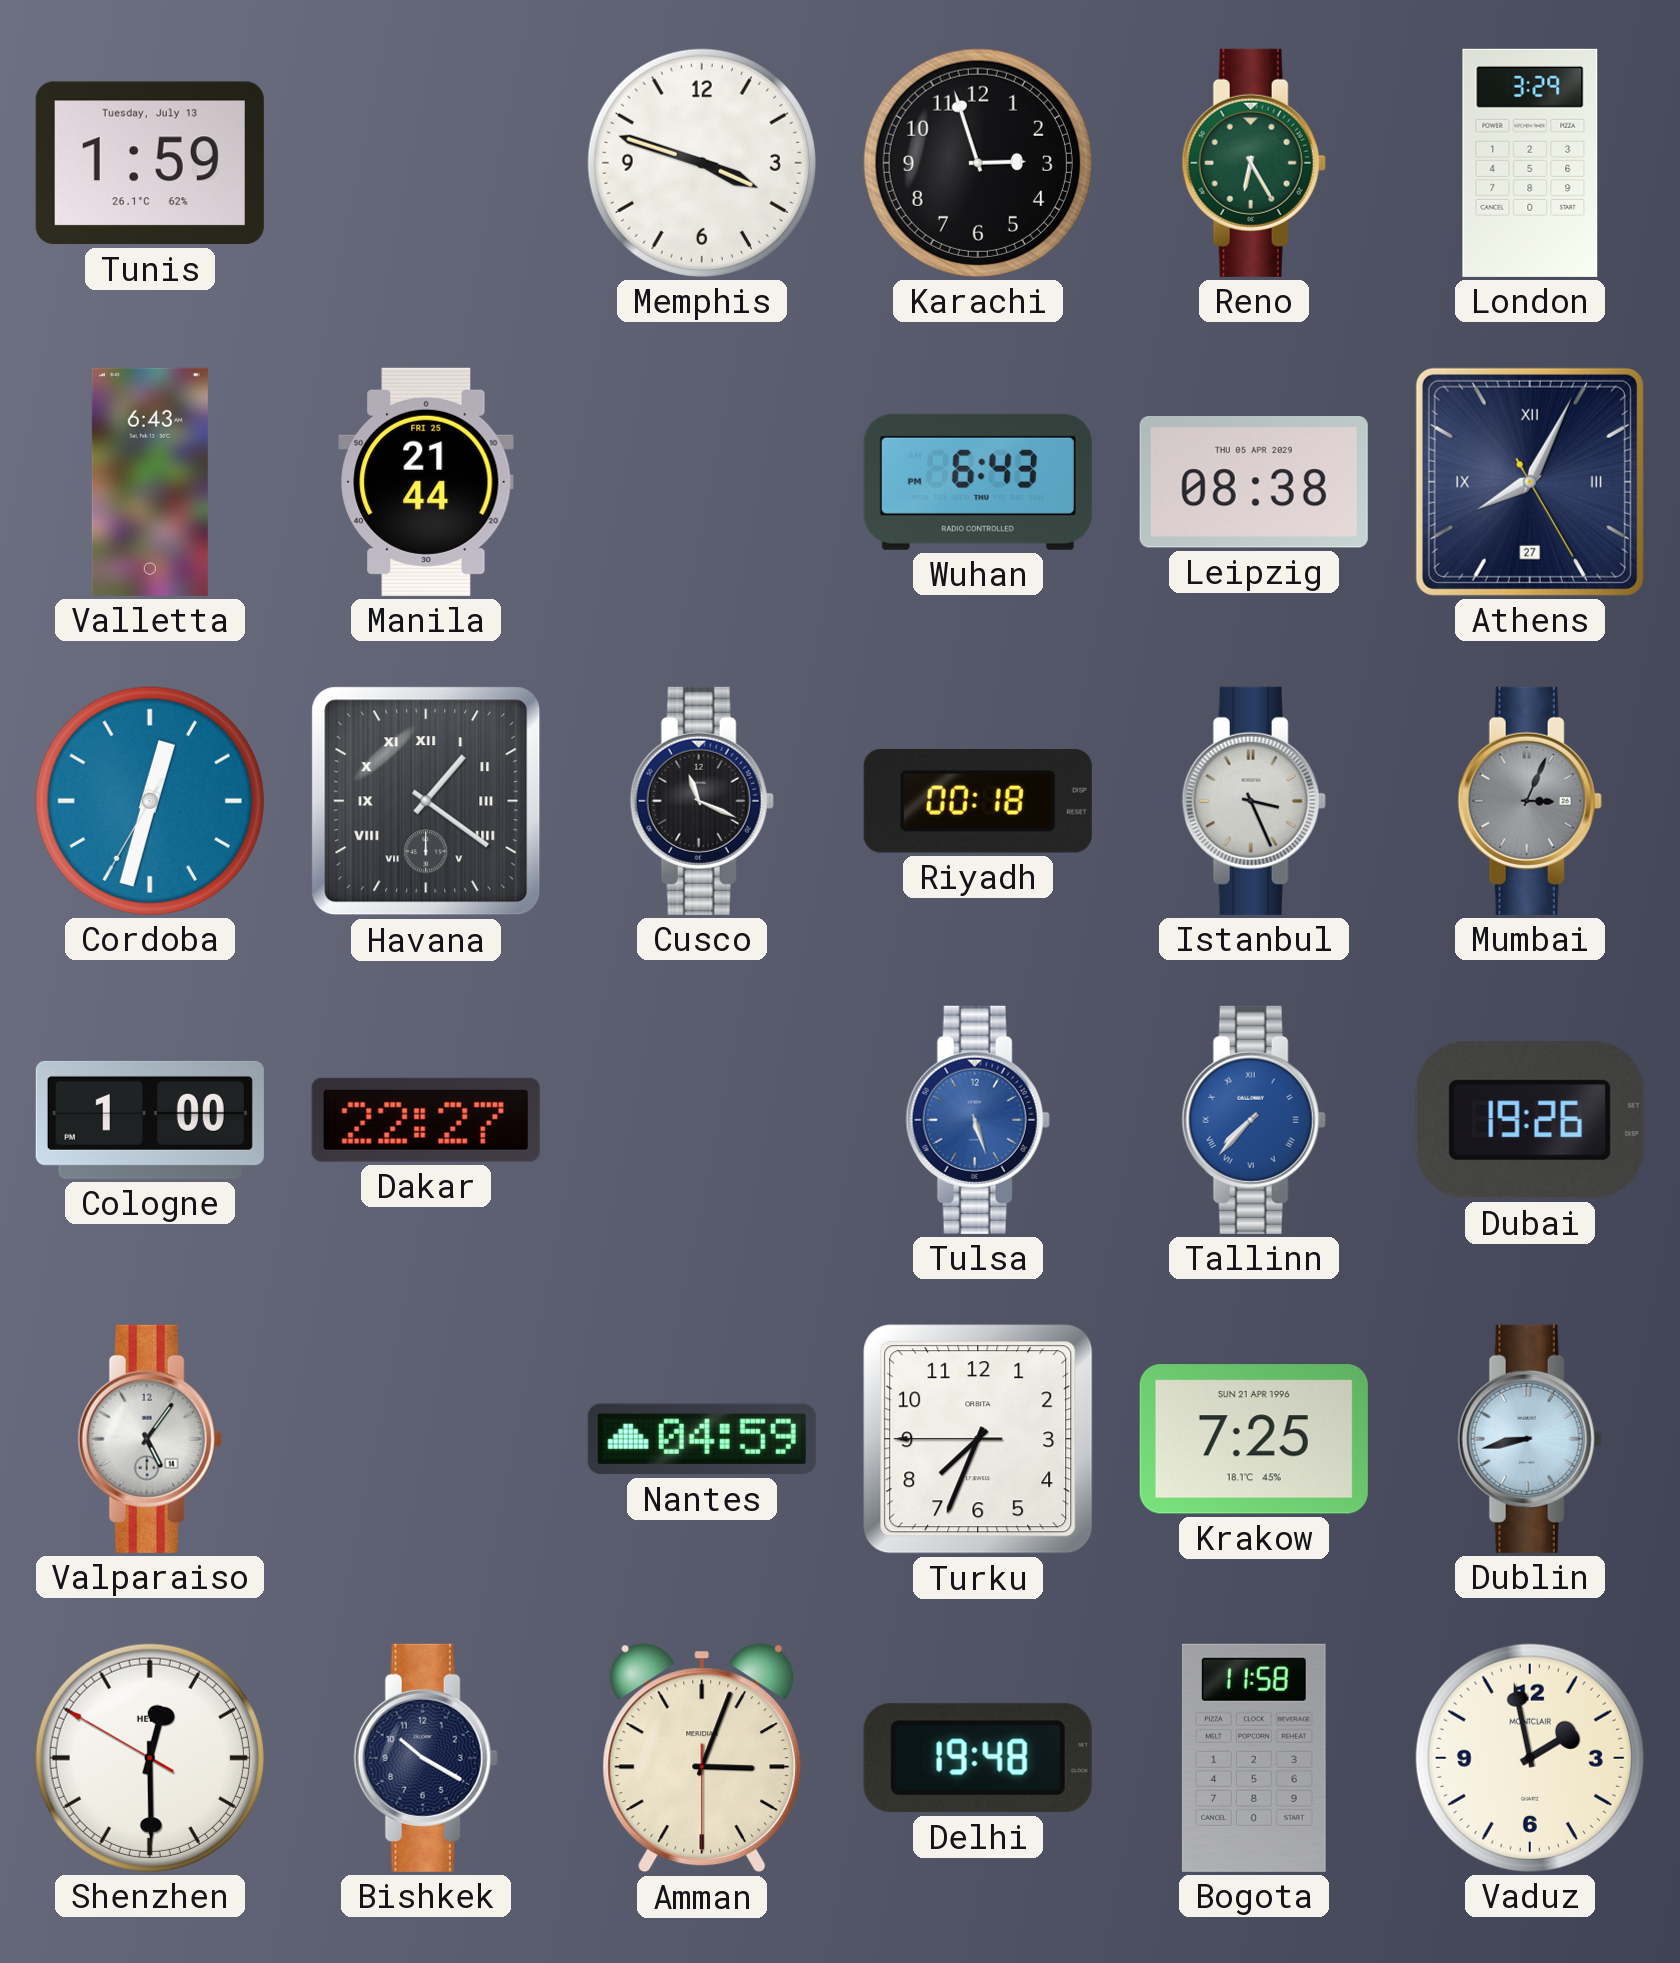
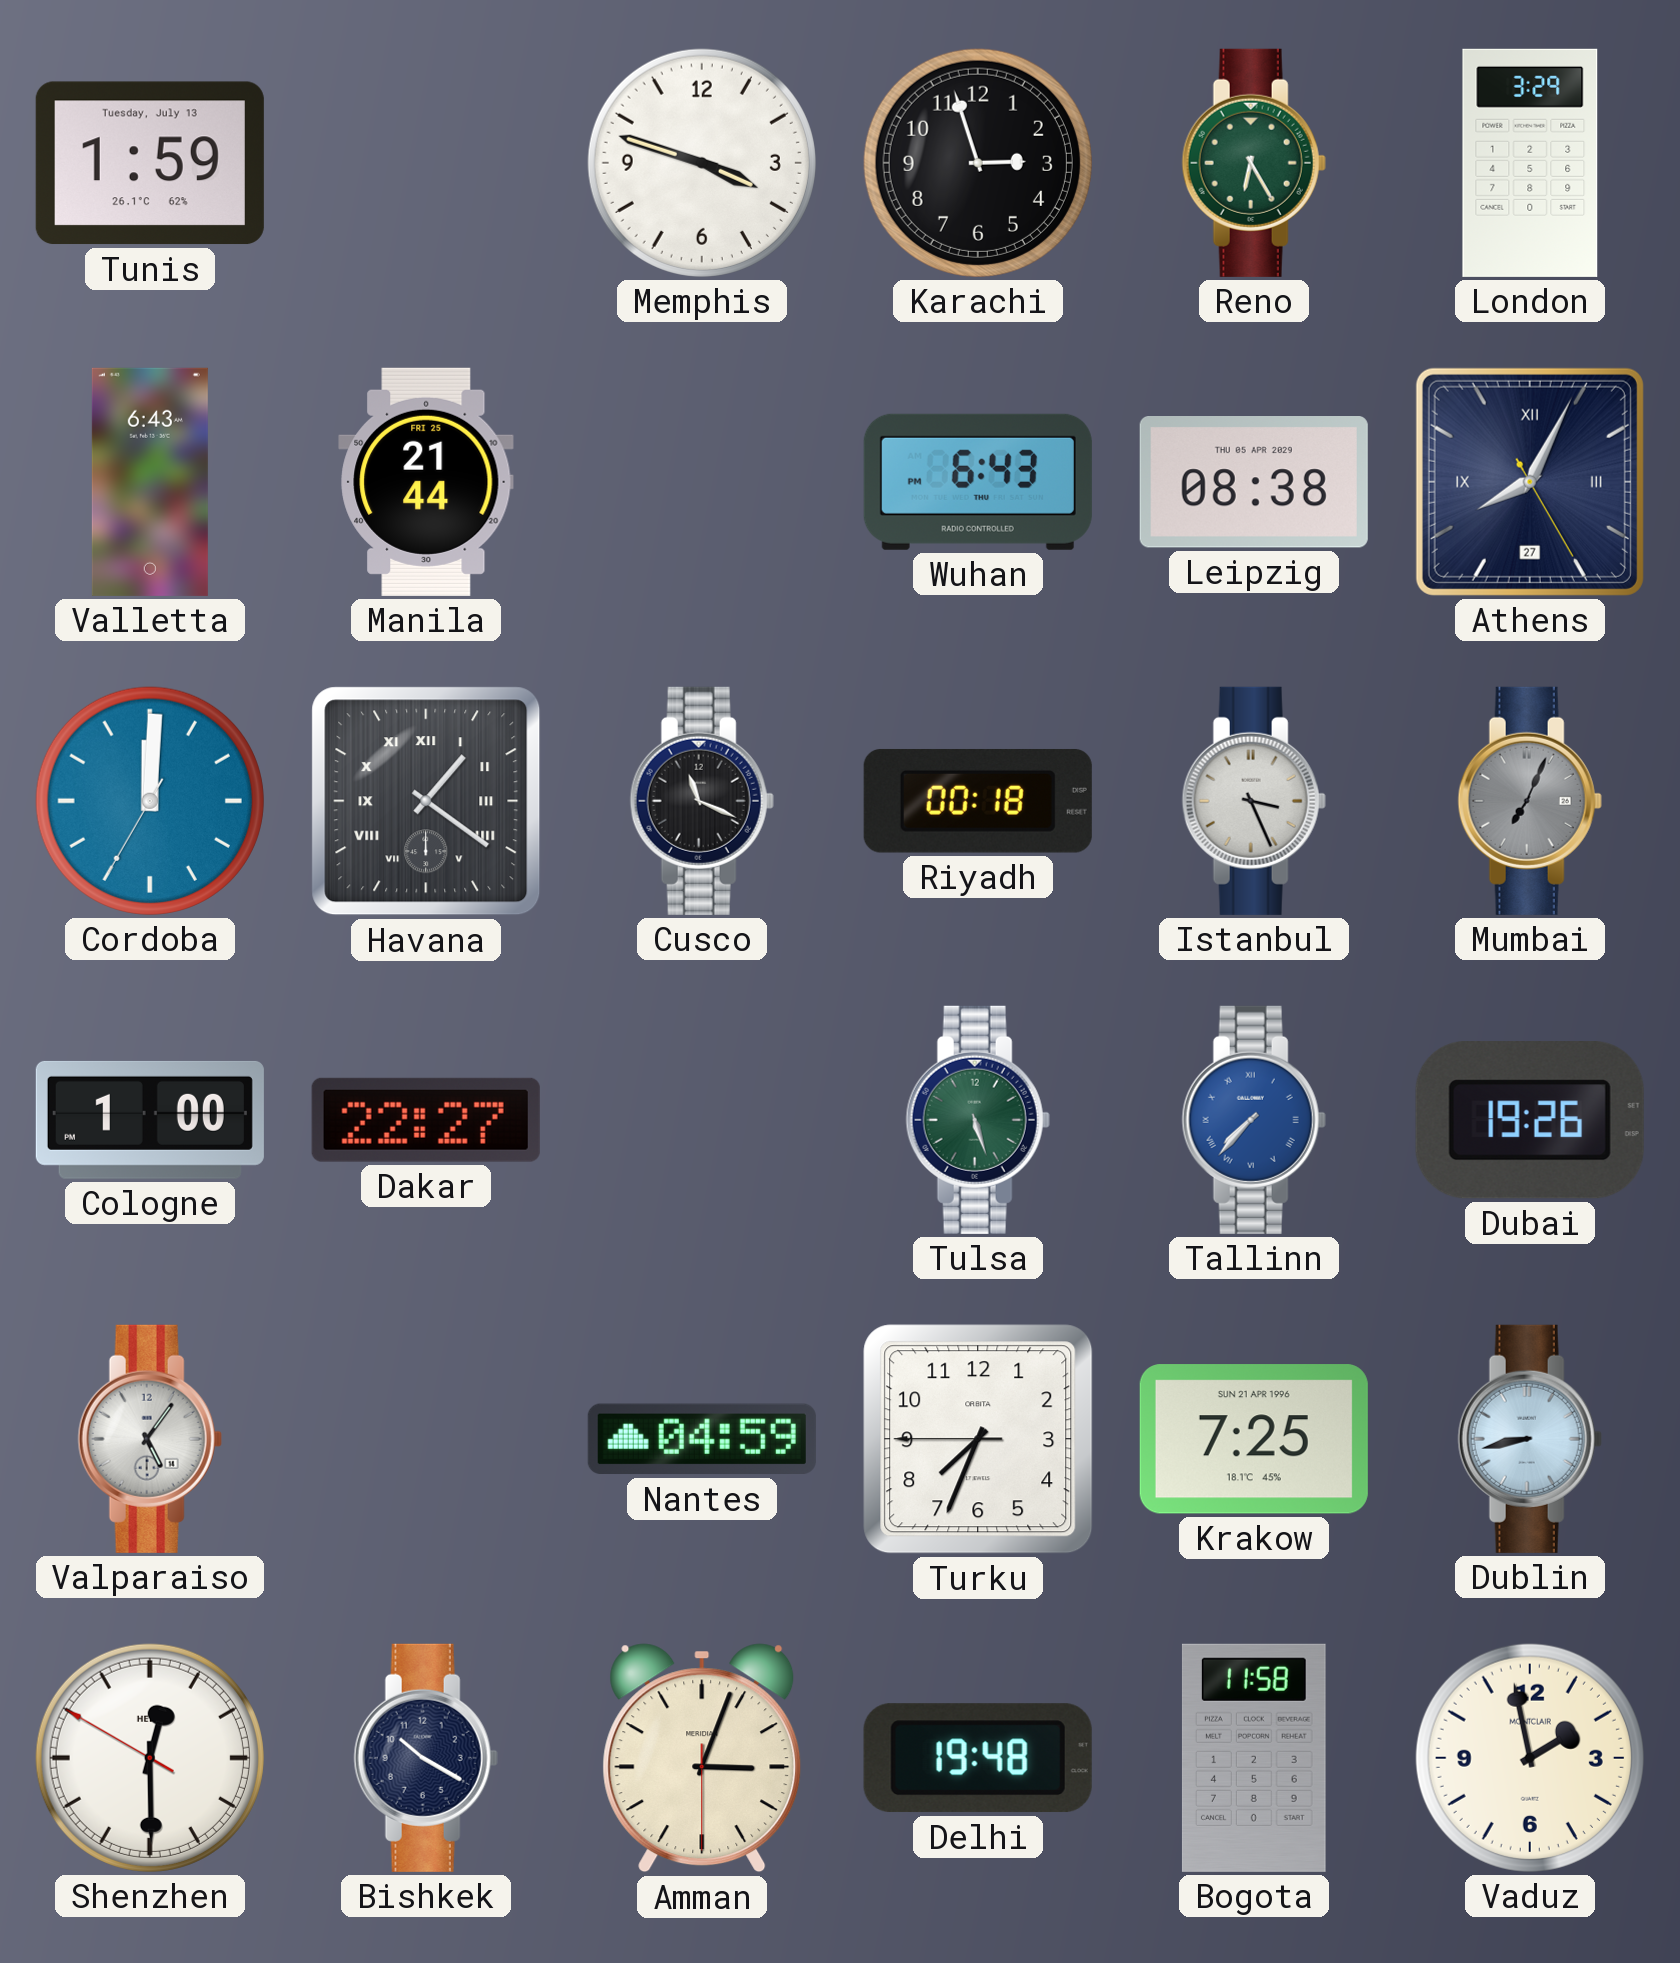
Cordoba: 12:32 -> 12:00 (150, 801)
Mumbai: 3:04 -> 7:04 (1530, 801)
Tulsa dial: blue -> green (978, 1120)
